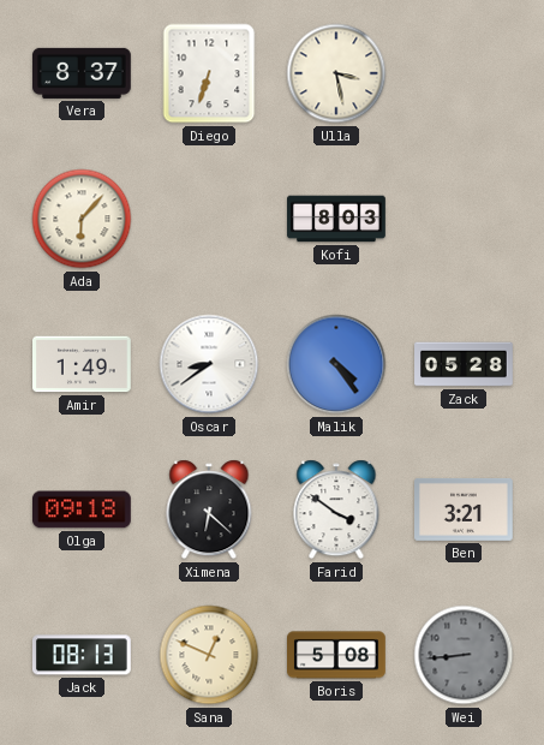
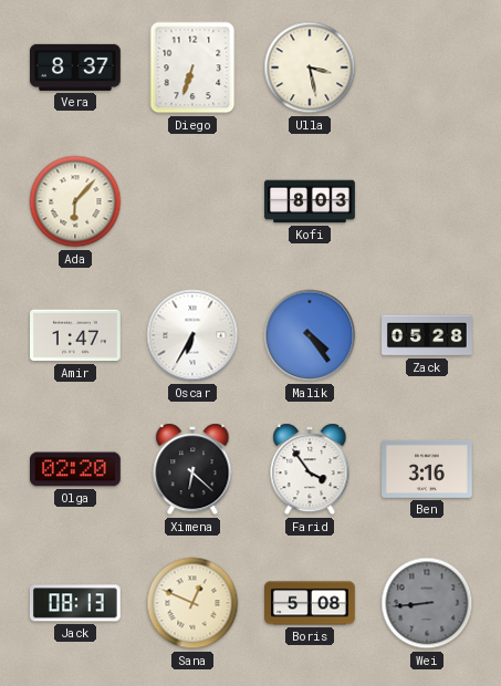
Amir: 1:49 -> 1:47 (76, 335)
Oscar: 8:39 -> 6:35 (192, 335)
Olga: 09:18 -> 02:20 (76, 469)
Farid: 3:51 -> 3:54 (310, 469)
Ben: 3:21 -> 3:16 (428, 469)
